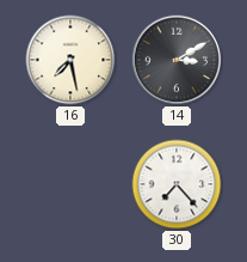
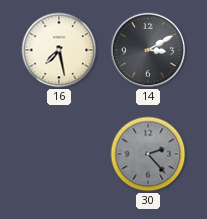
30: 7:23 -> 2:23 (148, 154)
30 dial: white -> grey (148, 154)
